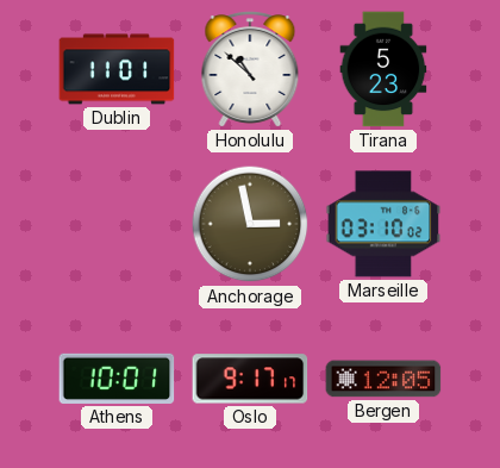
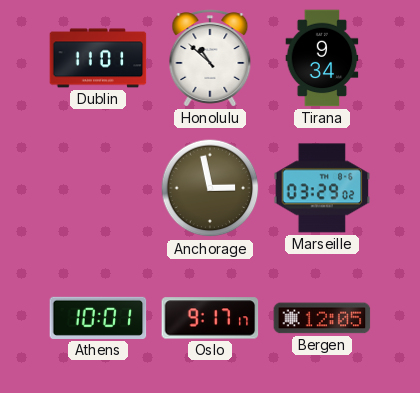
Tirana: 5:23 -> 9:34 (322, 58)
Marseille: 03:10 -> 03:29 (322, 188)
